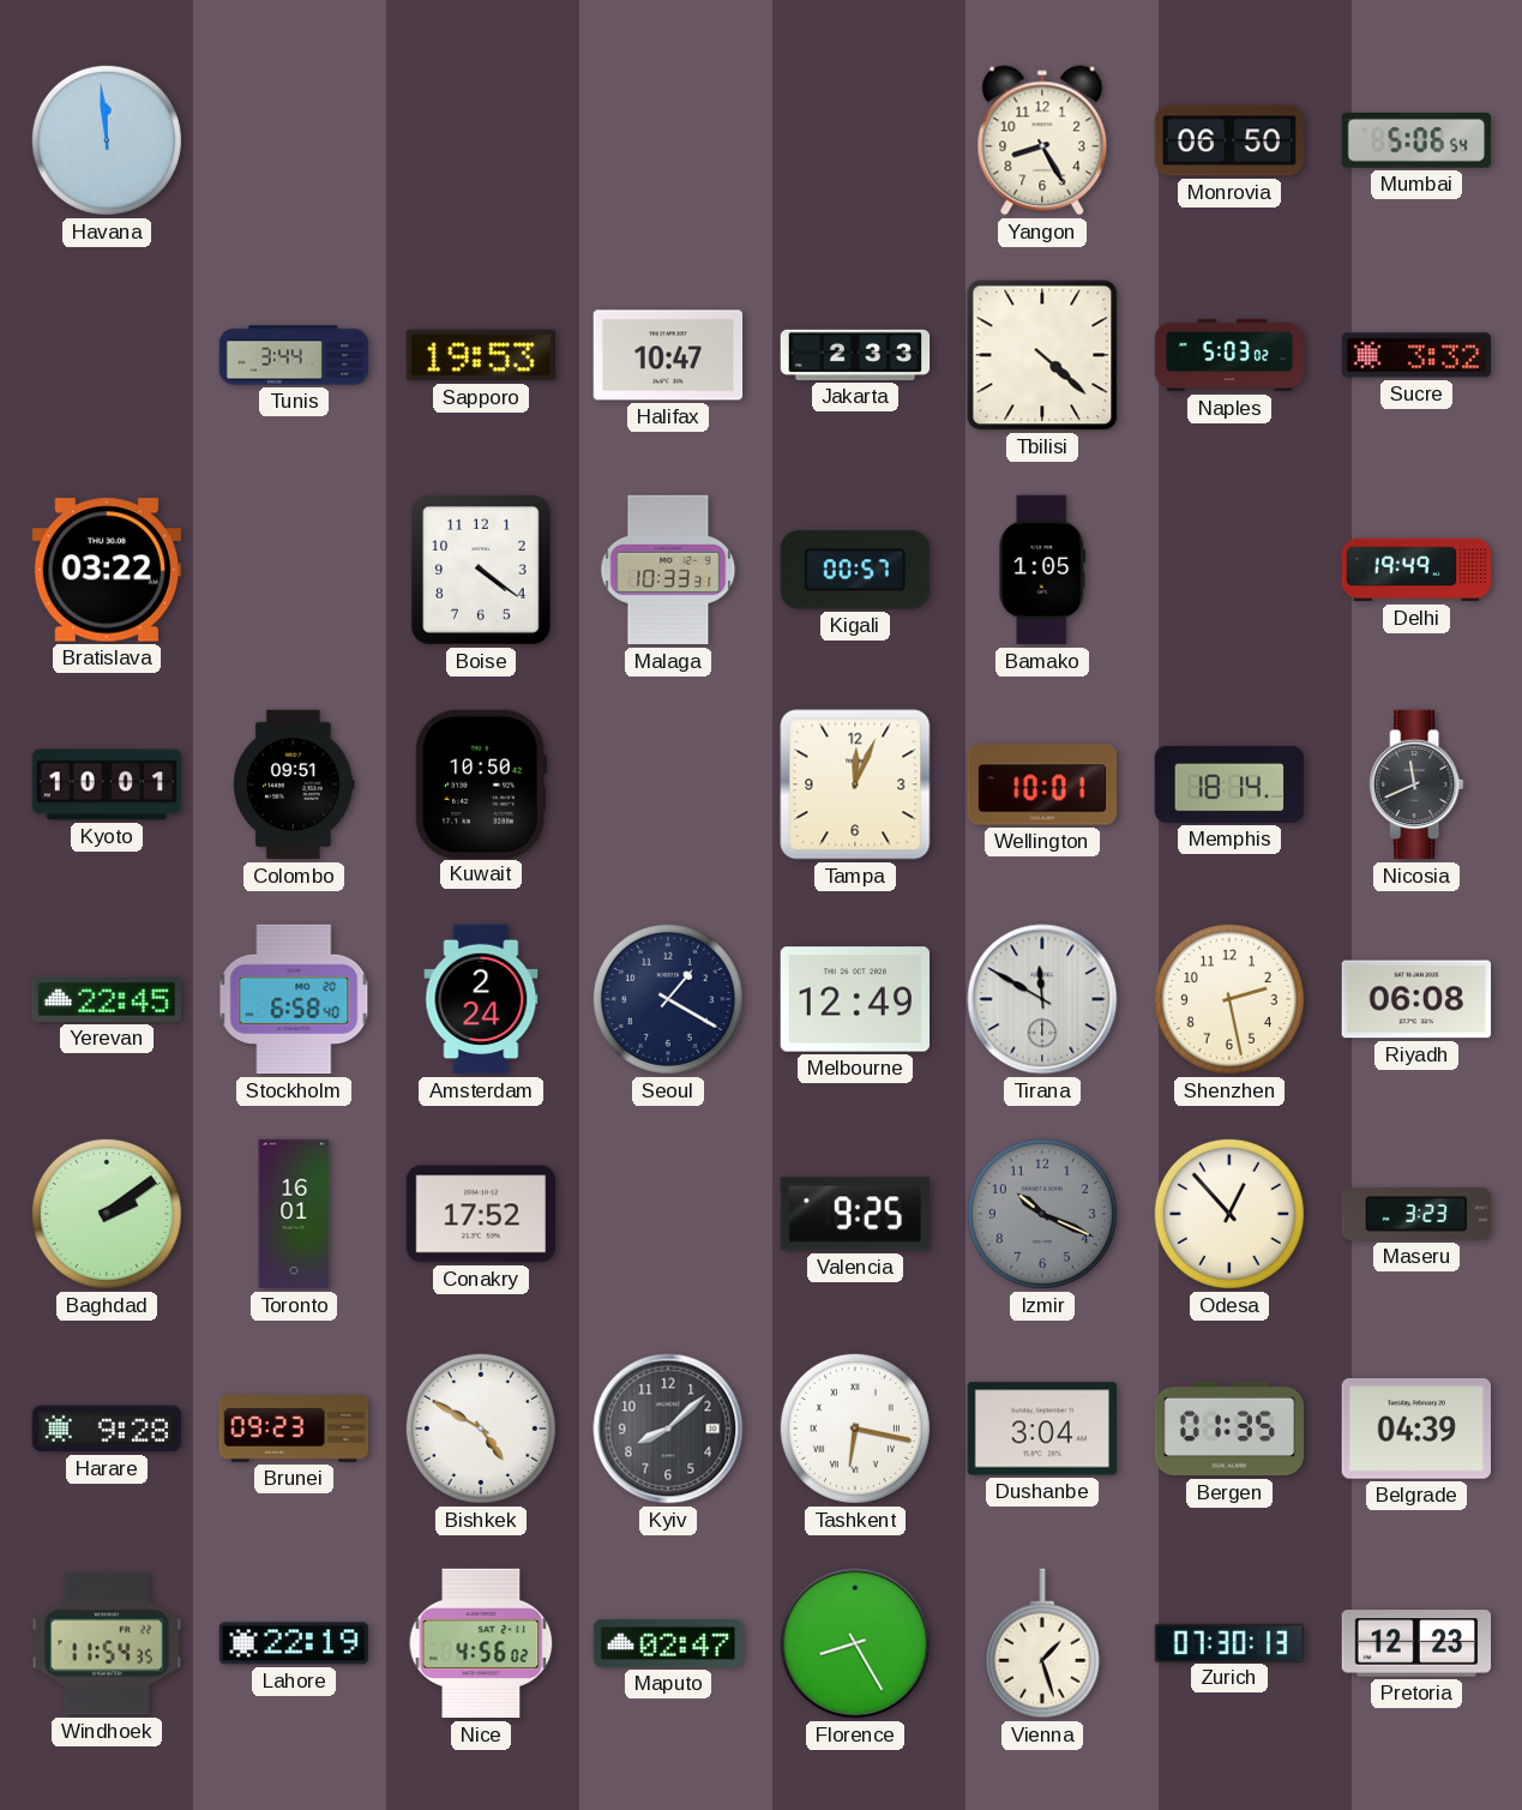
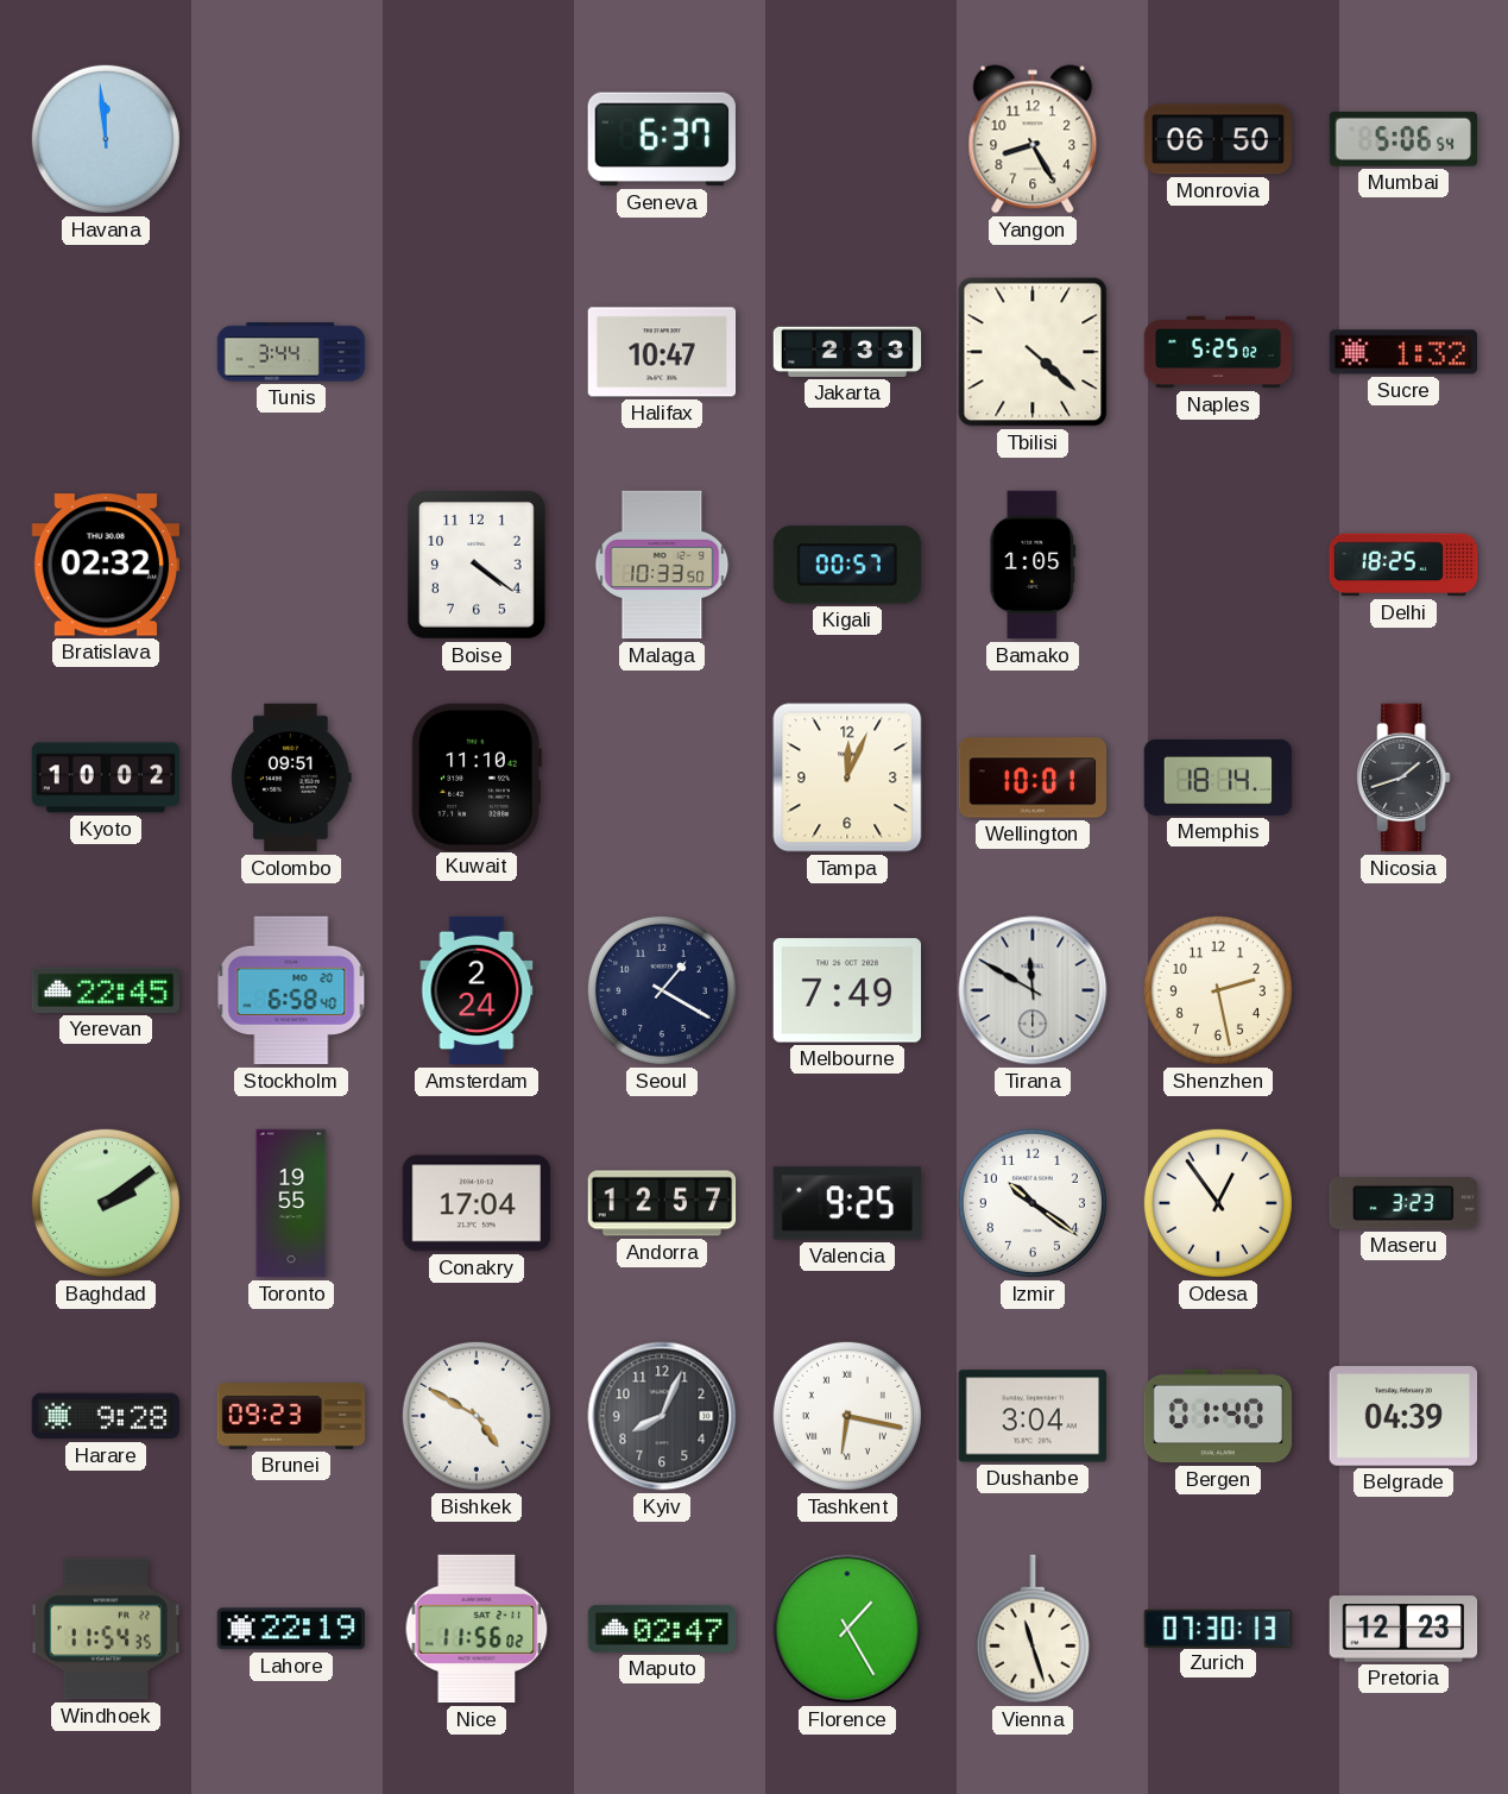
Geneva: none -> 6:37 (662, 139)
Sapporo: 19:53 -> none (480, 355)
Naples: 5:03 -> 5:25 (1218, 352)
Sucre: 3:32 -> 1:32 (1402, 352)
Bratislava: 03:22 -> 02:32 (105, 565)
Malaga: 10:33:31 -> 10:33:50 (662, 565)
Delhi: 19:49 -> 18:25 (1403, 565)
Kyoto: 10:01 -> 10:02 (106, 778)
Kuwait: 10:50 -> 11:10 (477, 776)
Nicosia: 11:41 -> 1:42 (1403, 778)
Melbourne: 12:49 -> 7:49 (846, 990)
Riyadh: 06:08 -> none (1416, 999)
Toronto: 16:01 -> 19:55 (291, 1203)
Conakry: 17:52 -> 17:04 (477, 1203)
Andorra: none -> 12:57 (662, 1203)
Izmir: 10:19 -> 10:21 (1033, 1203)
Izmir dial: grey -> white (1033, 1203)
Odesa: 12:53 -> 12:54 (1218, 1203)
Kyiv: 8:08 -> 8:04 (662, 1416)
Bergen: 01:35 -> 01:40 (1218, 1416)
Nice: 4:56 -> 11:56 (477, 1629)
Florence: 8:25 -> 1:25 (847, 1629)
Vienna: 1:27 -> 11:27 (1033, 1629)
